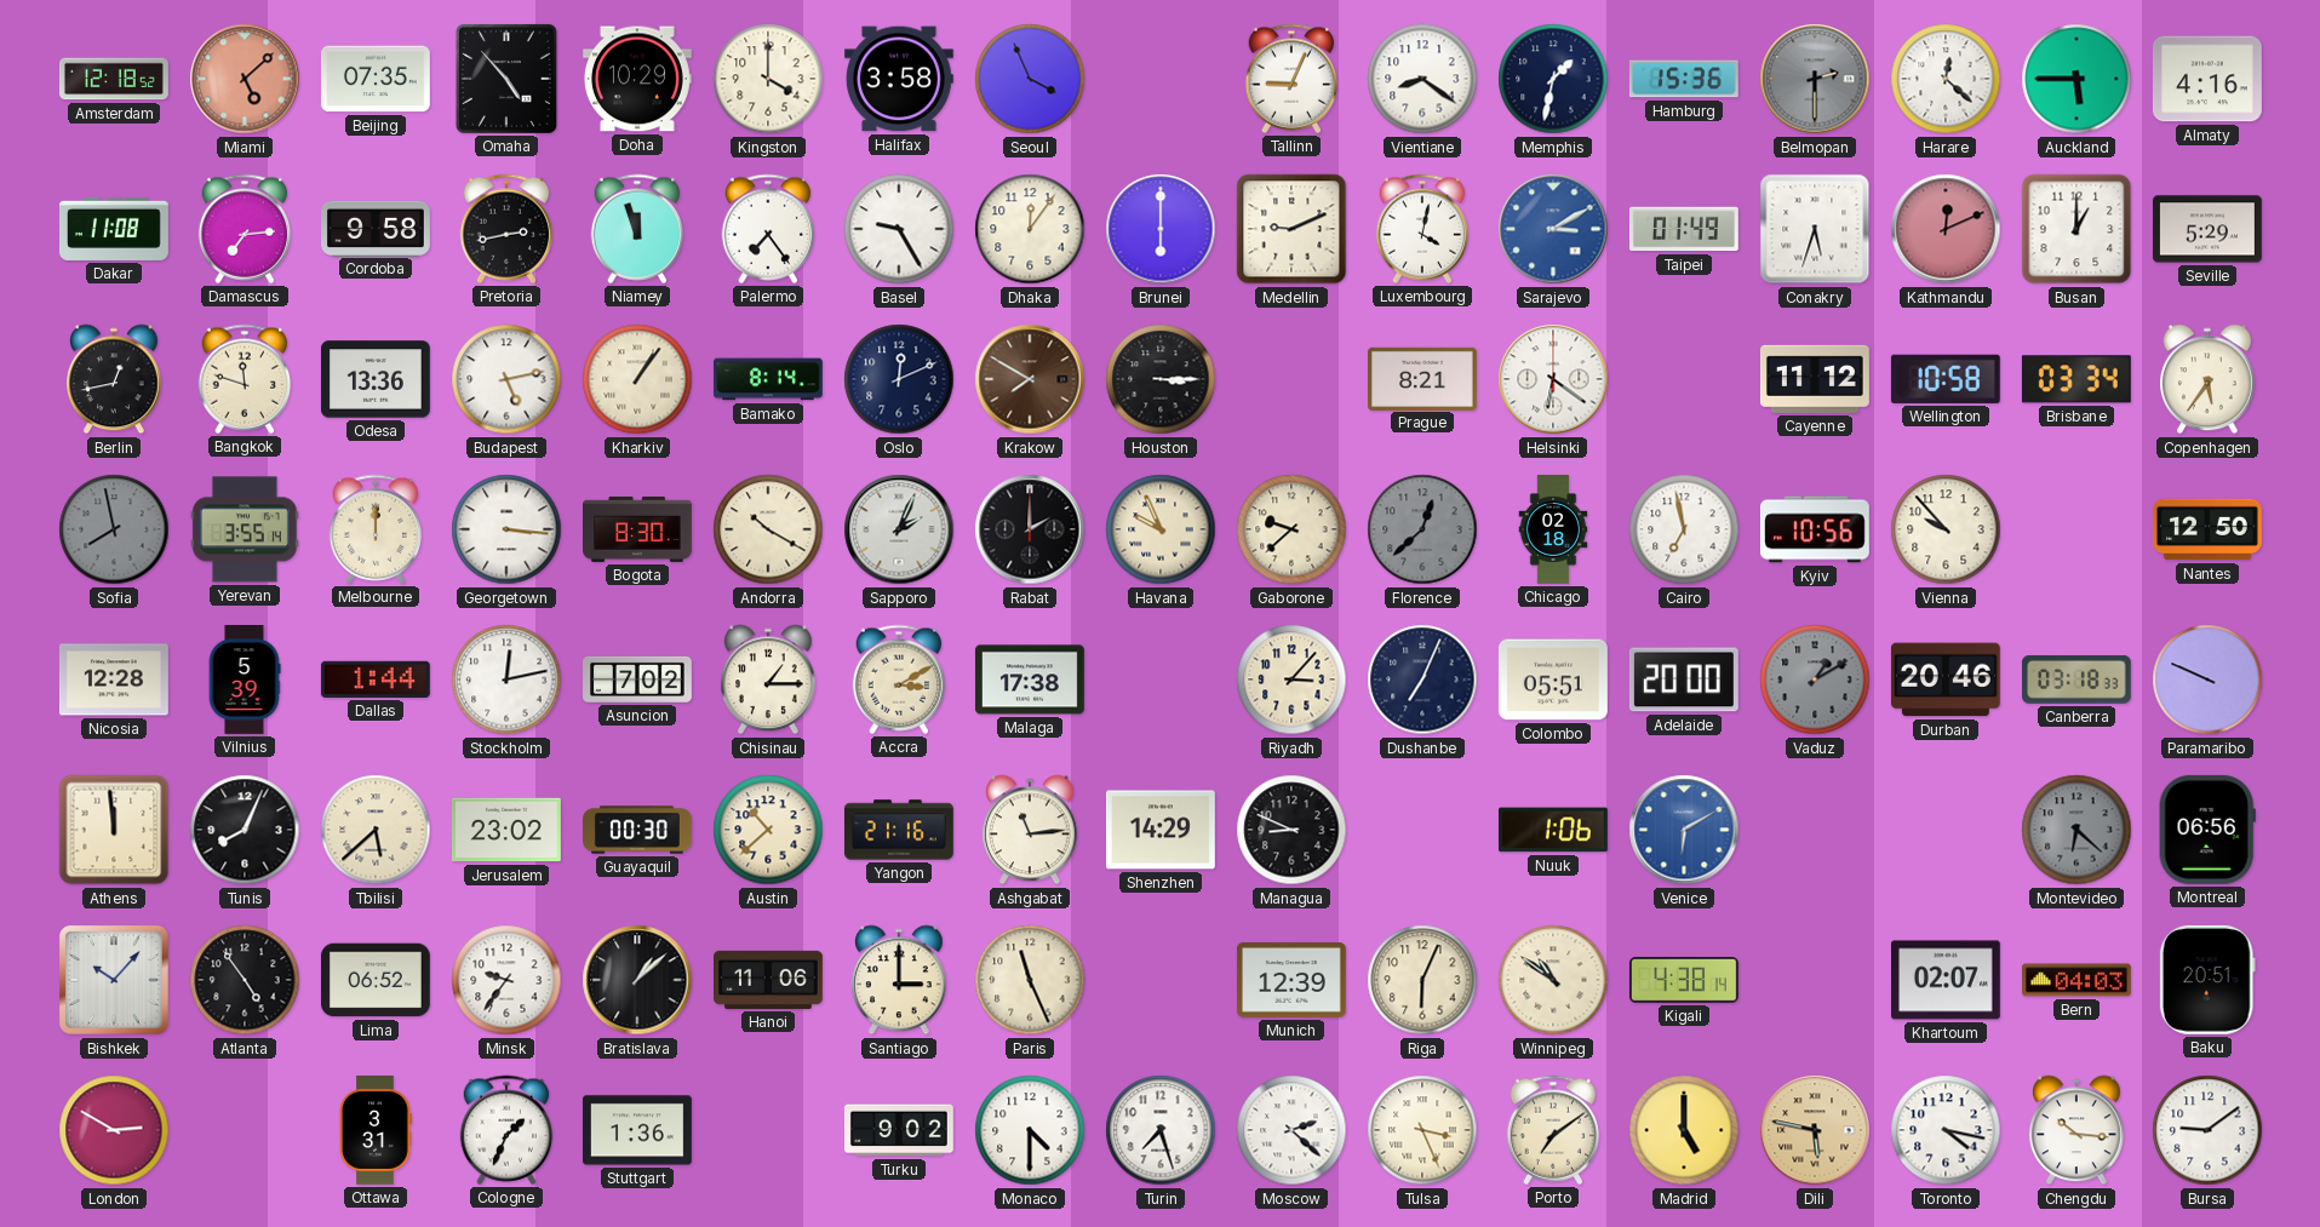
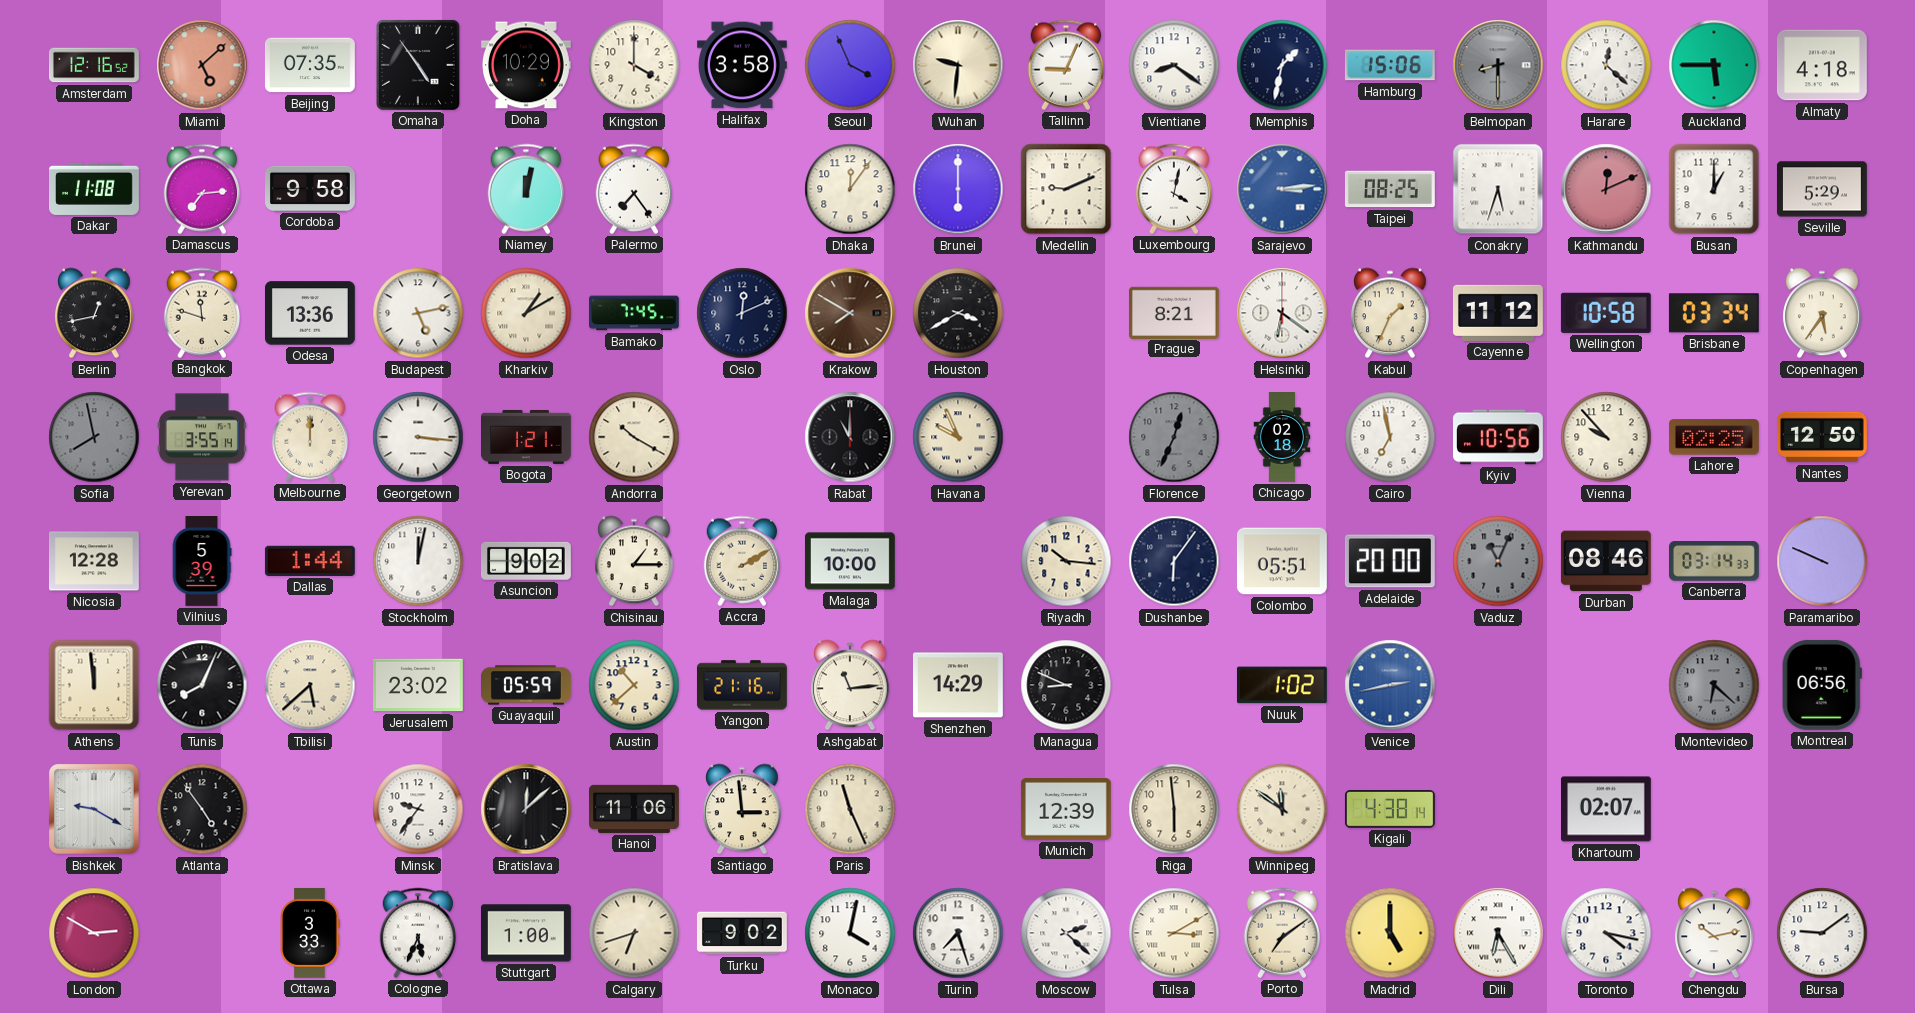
Amsterdam: 12:18 -> 12:16 (95, 65)
Omaha: 4:53 -> 4:54 (418, 65)
Wuhan: none -> 9:31 (958, 65)
Hamburg: 15:36 -> 15:06 (1390, 65)
Belmopan: 2:30 -> 8:30 (1498, 65)
Almaty: 4:16 -> 4:18 (1822, 65)
Pretoria: 2:43 -> none (506, 229)
Niamey: 11:57 -> 12:02 (526, 189)
Basel: 9:25 -> none (899, 229)
Sarajevo: 3:10 -> 3:14 (1282, 189)
Taipei: 01:49 -> 08:25 (1390, 189)
Kharkiv: 1:06 -> 1:10 (526, 313)
Bamako: 8:14 -> 7:45 (634, 313)
Houston: 3:15 -> 3:40 (958, 313)
Kabul: none -> 1:34 (1391, 313)
Bogota: 8:30 -> 1:21 (527, 437)
Sapporo: 2:04 -> none (899, 529)
Rabat: 2:00 -> 11:00 (850, 437)
Gaborone: 9:38 -> none (1291, 529)
Florence: 12:38 -> 12:34 (1174, 437)
Lahore: none -> 02:25 (1714, 437)
Stockholm: 12:13 -> 12:02 (418, 561)
Asuncion: 7:02 -> 9:02 (527, 561)
Accra: 3:10 -> 2:10 (742, 561)
Malaga: 17:38 -> 10:00 (850, 561)
Riyadh: 3:07 -> 10:16 (1066, 561)
Dushanbe: 7:04 -> 6:06 (1174, 561)
Vaduz: 1:10 -> 11:04 (1498, 561)
Durban: 20:46 -> 08:46 (1606, 561)
Canberra: 03:18 -> 03:14 (1714, 562)
Guayaquil: 00:30 -> 05:59 (527, 685)
Nuuk: 1:06 -> 1:02 (1282, 685)
Venice: 6:10 -> 2:43 (1390, 685)
Bishkek: 10:07 -> 9:20 (95, 810)
Lima: 06:52 -> none (376, 980)
Bratislava: 1:08 -> 12:08 (526, 809)
Santiago: 3:00 -> 2:59 (743, 809)
Riga: 6:04 -> 5:59 (1174, 809)
Winnipeg: 10:51 -> 11:51 (1282, 809)
Bern: 04:03 -> none (2076, 980)
Baku: 20:51 -> none (2207, 980)
Ottawa: 3:31 -> 3:33 (310, 933)
Cologne: 1:34 -> 5:34 (418, 933)
Stuttgart: 1:36 -> 1:00 (526, 933)
Calgary: none -> 6:42 (634, 933)
Monaco: 4:30 -> 4:02 (850, 933)
Tulsa: 3:26 -> 3:10 (1174, 933)
Dili: 5:47 -> 6:25 (1498, 933)
Dili dial: champagne -> white (1498, 933)
Chengdu: 10:16 -> 10:13 (1715, 933)
